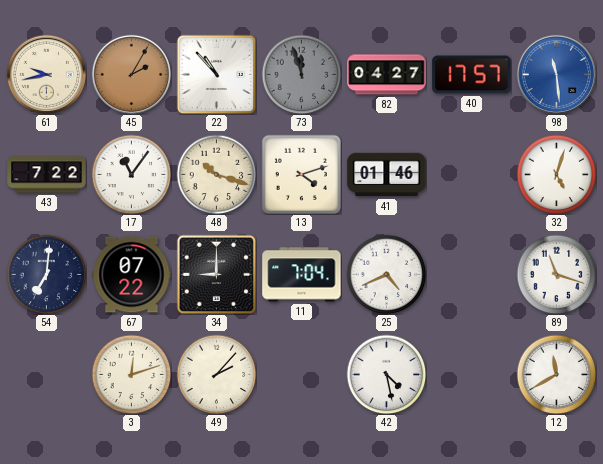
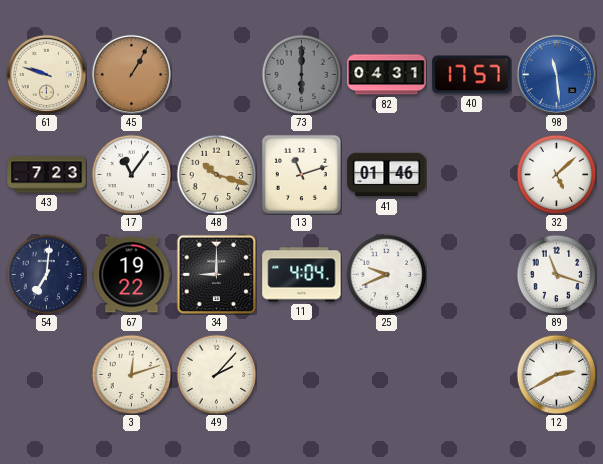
61: 9:43 -> 9:48 (46, 74)
45: 2:05 -> 1:05 (131, 74)
22: 10:53 -> none (216, 74)
73: 11:57 -> 6:00 (301, 74)
82: 04:27 -> 04:31 (387, 75)
43: 7:22 -> 7:23 (47, 175)
13: 4:12 -> 11:12 (301, 174)
32: 5:03 -> 5:08 (556, 174)
67: 07:22 -> 19:22 (132, 275)
11: 7:04 -> 4:04 (302, 275)
25: 4:41 -> 9:41 (386, 274)
42: 4:28 -> none (386, 374)
12: 11:40 -> 2:40 (556, 374)
